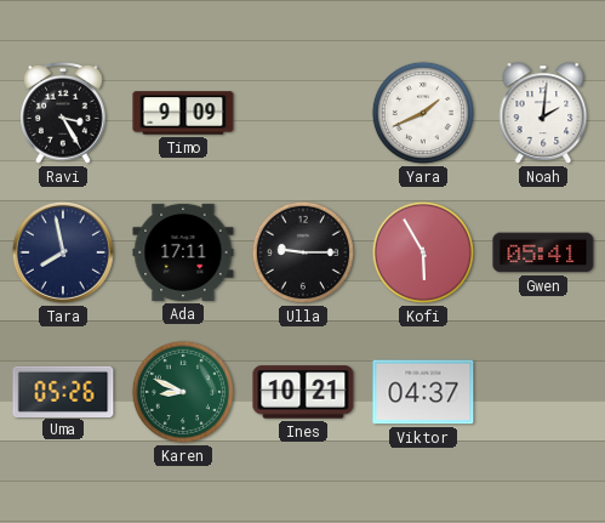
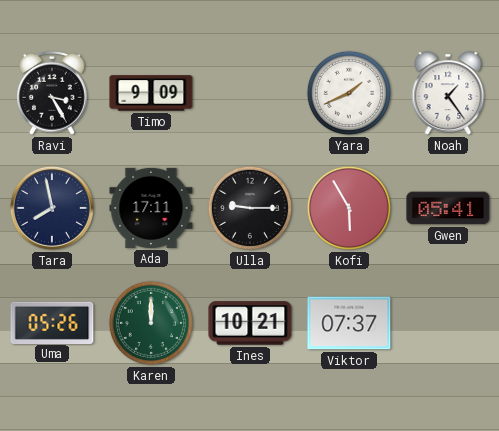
Noah: 2:01 -> 1:24 (448, 93)
Karen: 8:49 -> 12:00 (151, 323)
Viktor: 04:37 -> 07:37 (349, 323)
